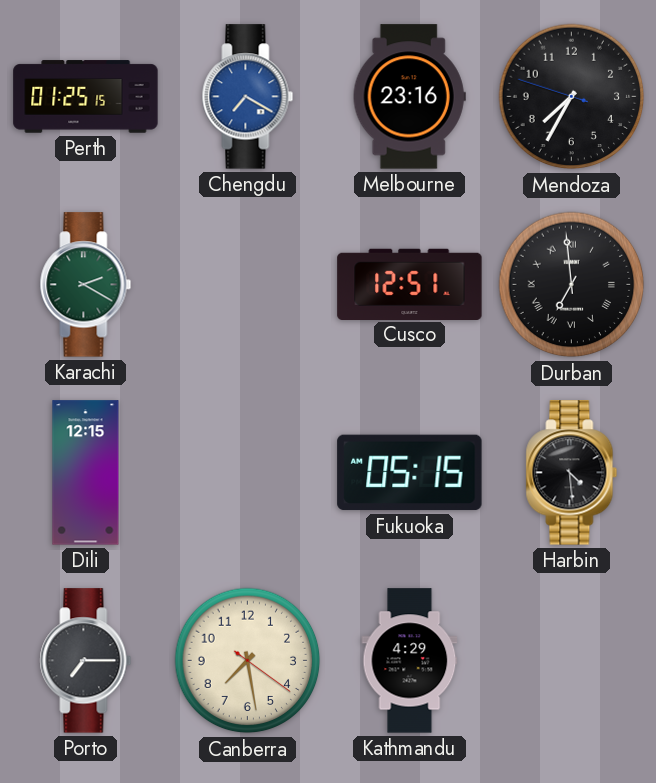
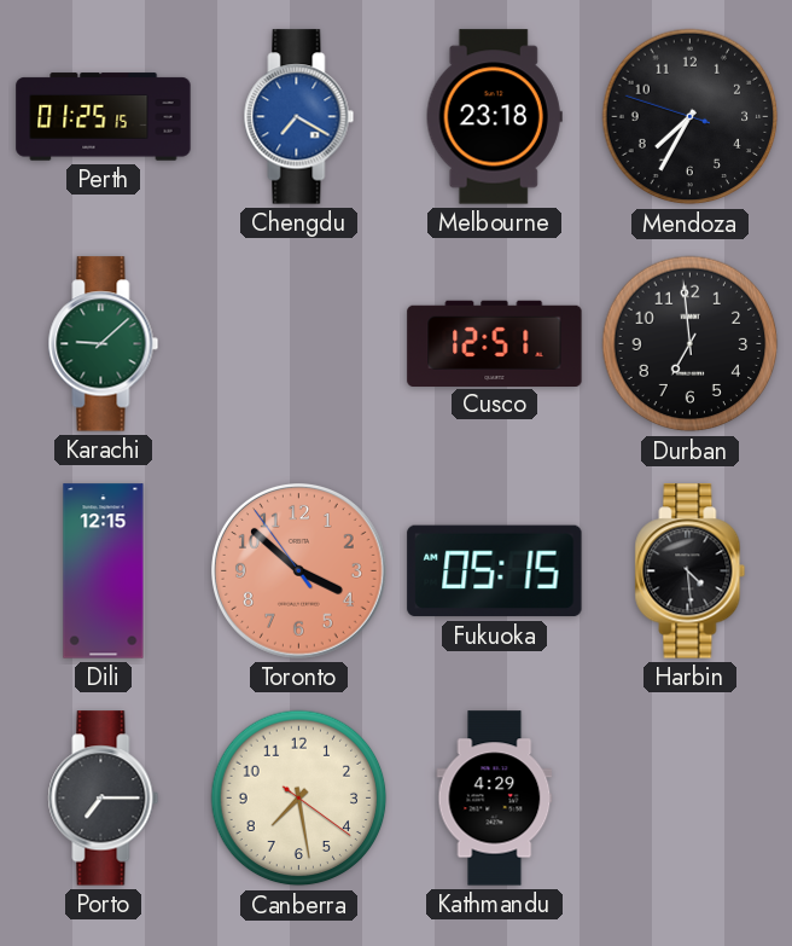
Melbourne: 23:16 -> 23:18 (494, 117)
Karachi: 2:20 -> 9:08 (104, 344)
Durban numerals: Roman -> Arabic (691, 344)
Toronto: none -> 3:51 (299, 571)
